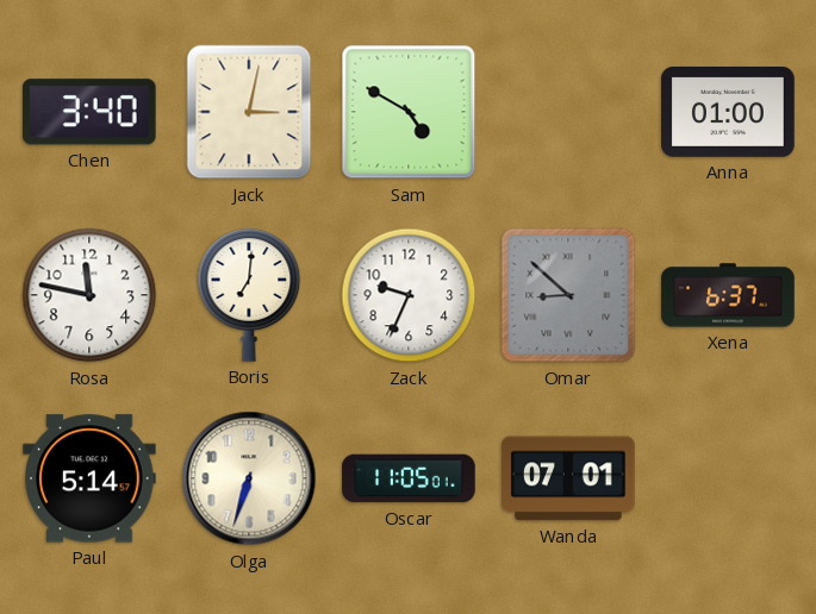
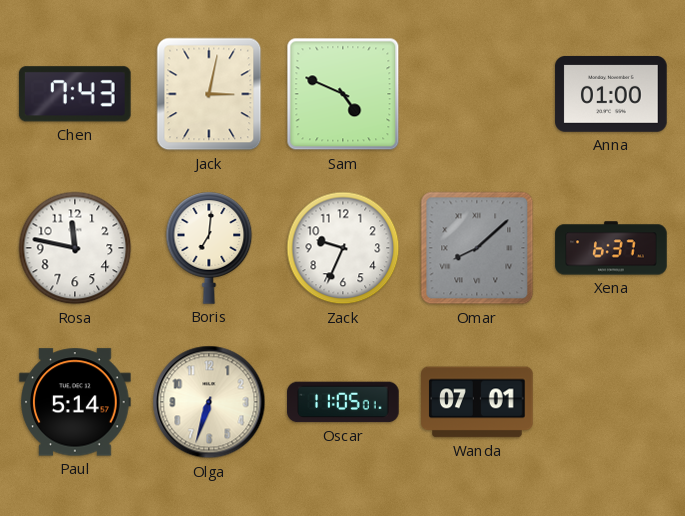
Chen: 3:40 -> 7:43 (75, 94)
Sam: 4:50 -> 4:49 (343, 94)
Omar: 8:52 -> 8:08 (477, 248)
